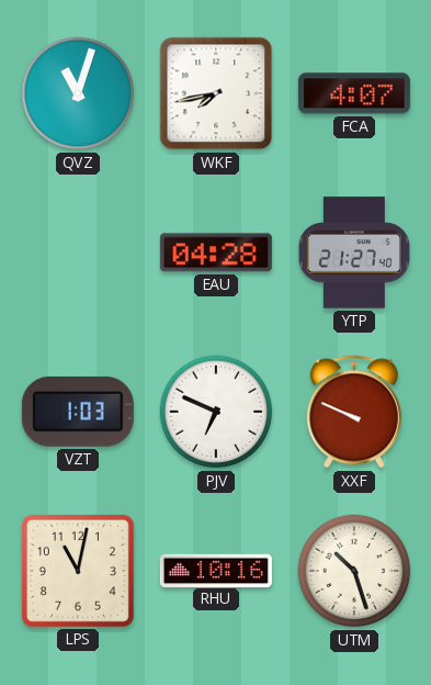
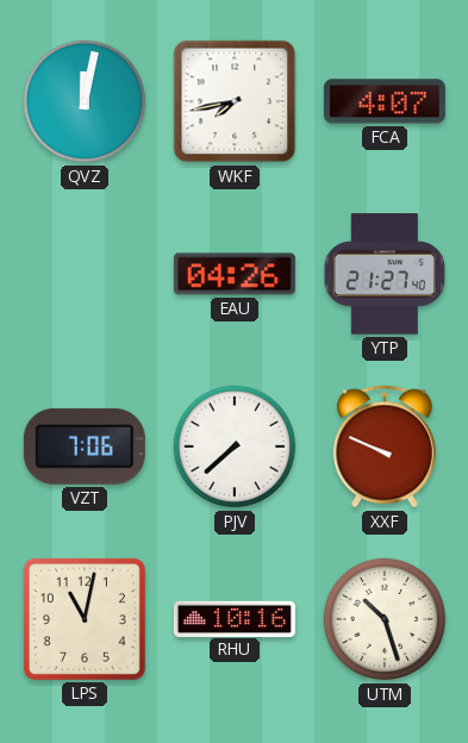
QVZ: 11:03 -> 12:02 (85, 101)
EAU: 04:28 -> 04:26 (235, 274)
VZT: 1:03 -> 7:06 (85, 447)
PJV: 6:49 -> 7:38 (235, 447)
